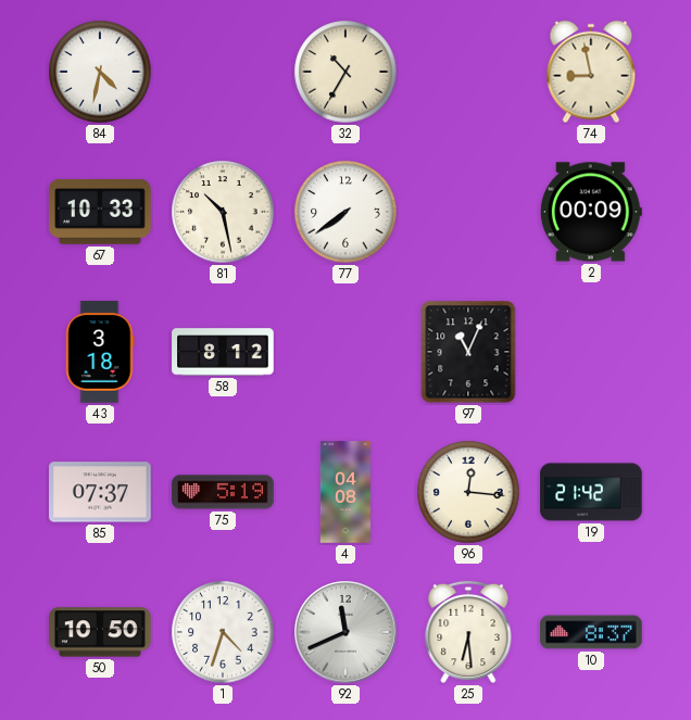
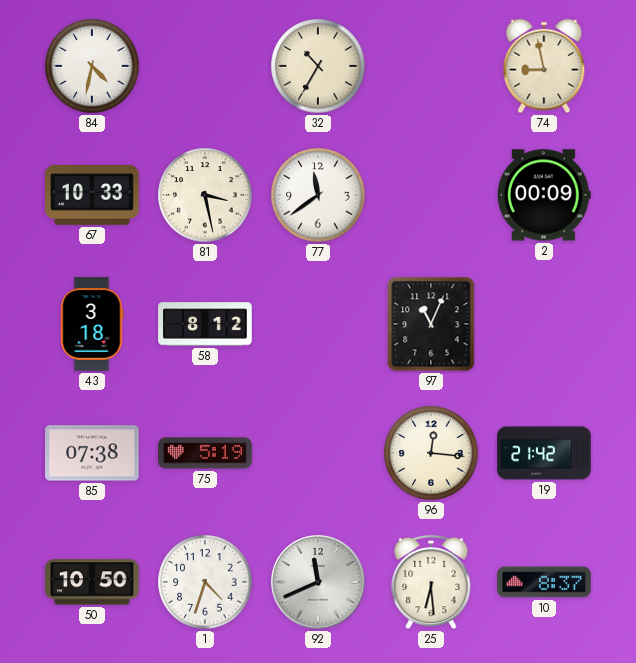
81: 10:28 -> 3:28 (205, 195)
77: 7:39 -> 11:39 (318, 195)
85: 07:37 -> 07:38 (92, 453)
4: 04:08 -> none (345, 492)
